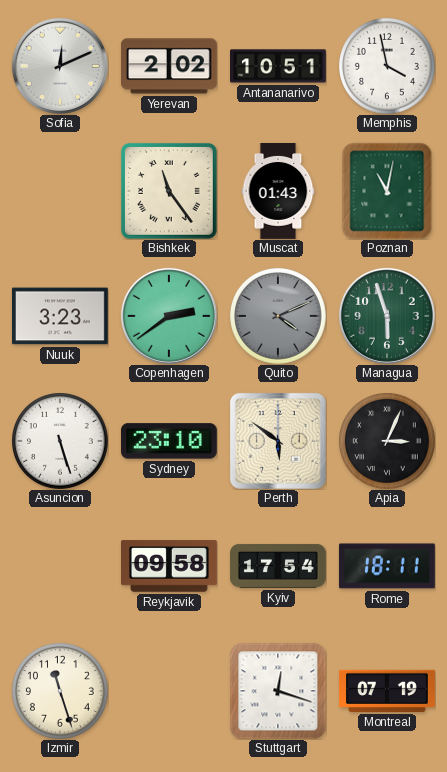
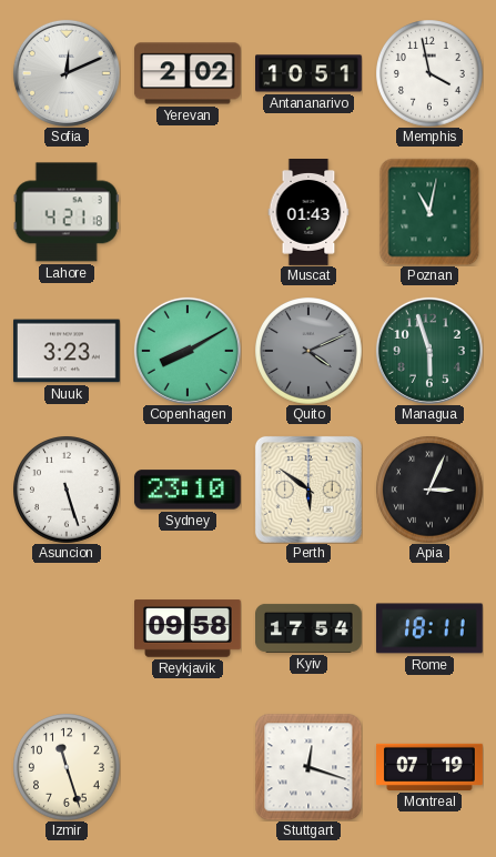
Lahore: none -> 4:21 (67, 212)
Bishkek: 11:24 -> none (169, 191)
Copenhagen: 2:39 -> 8:10 (188, 351)
